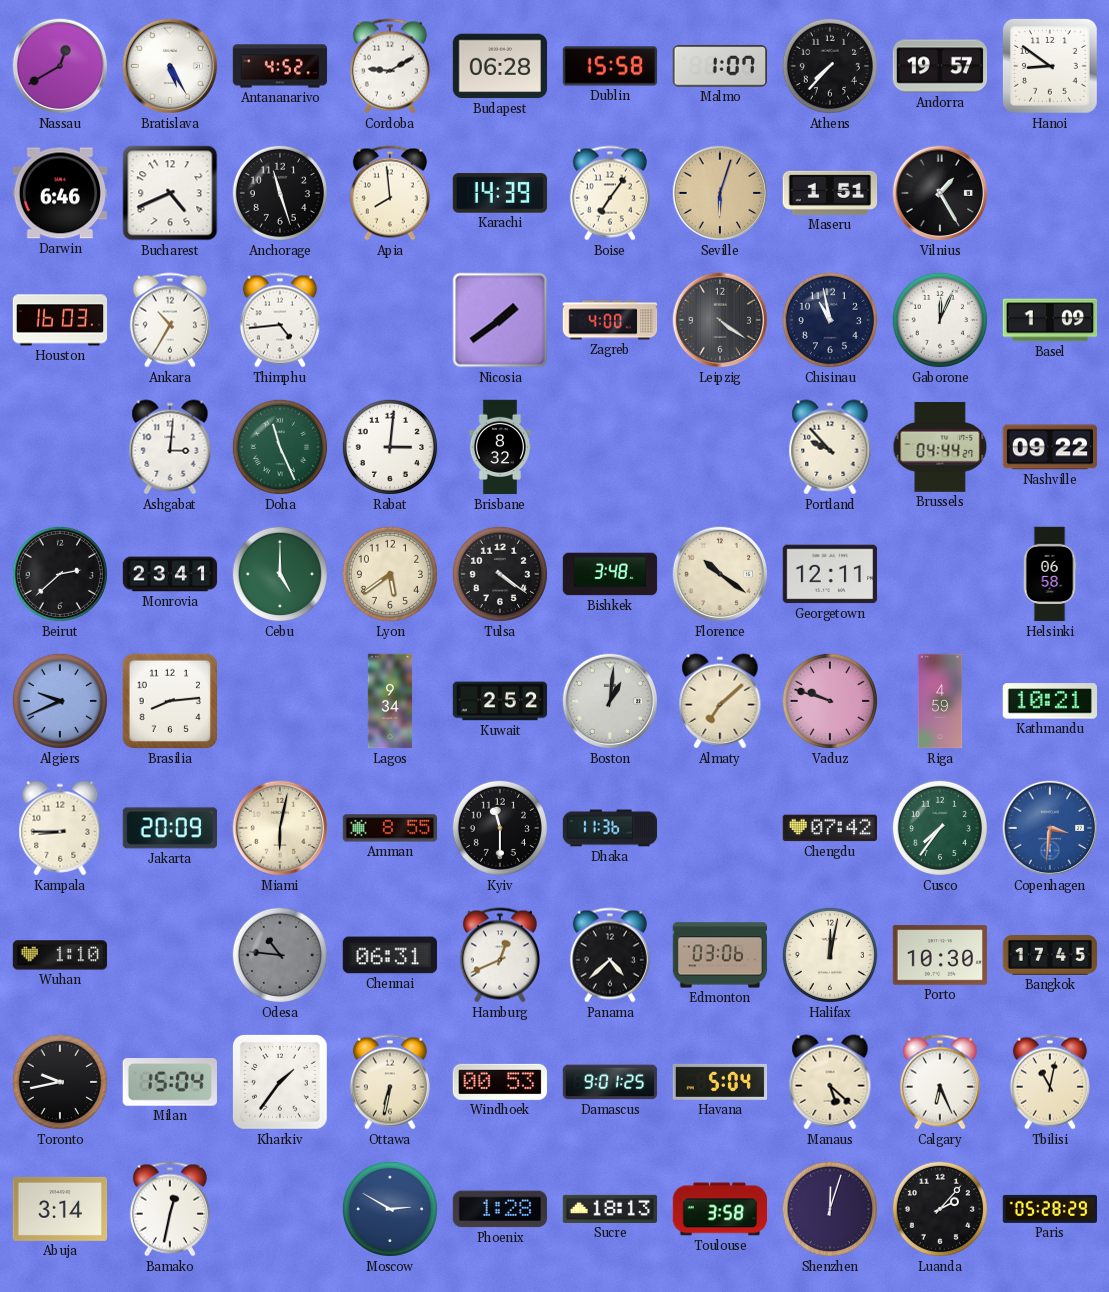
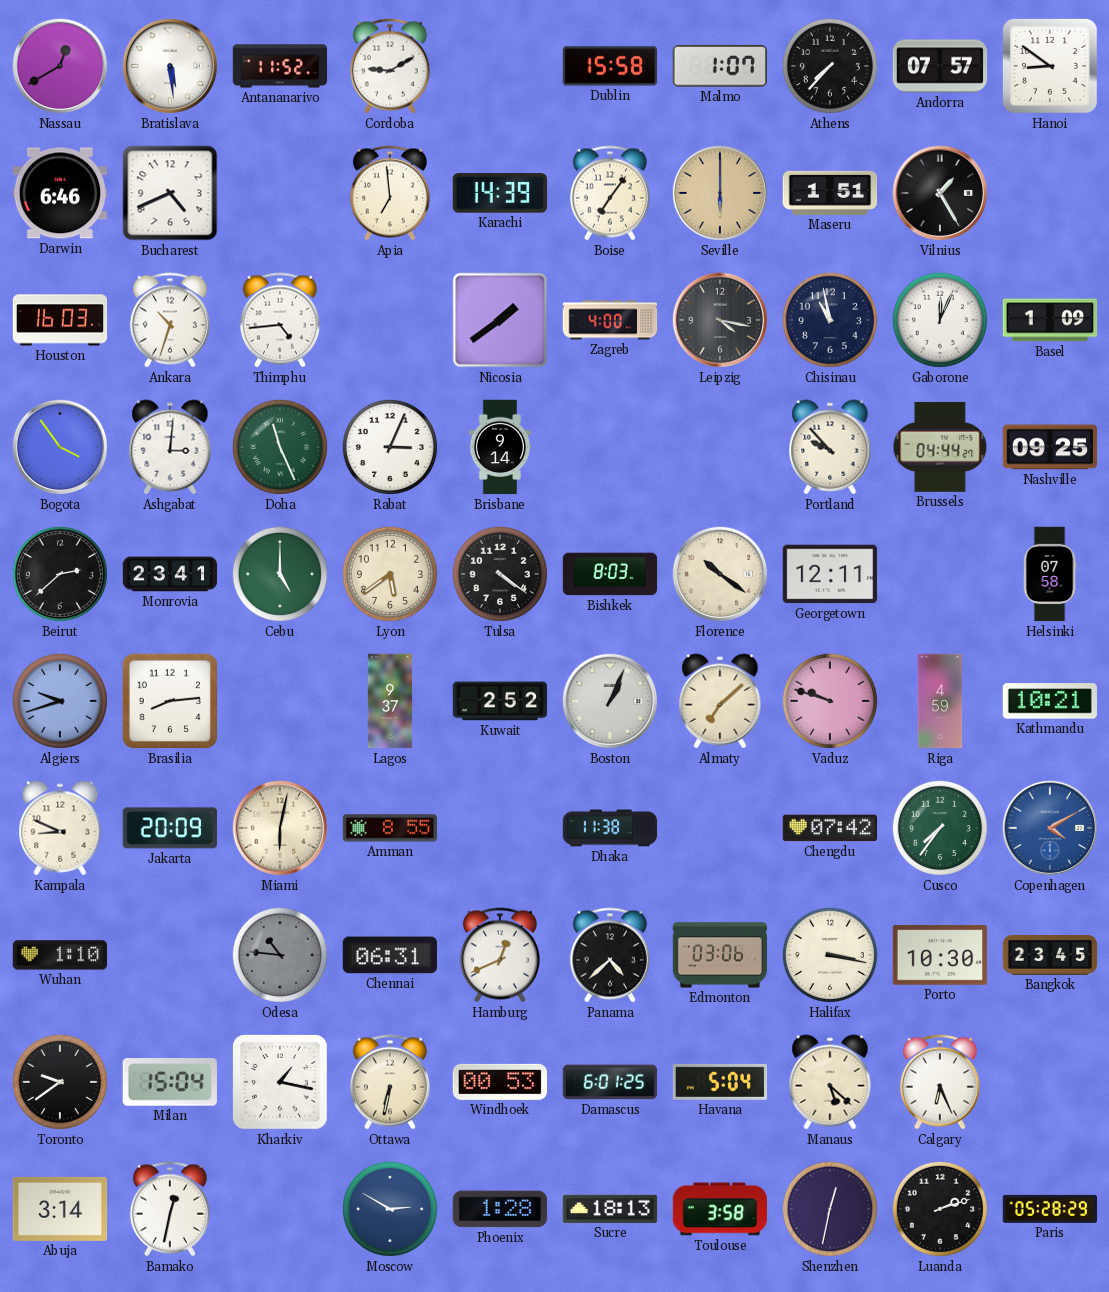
Bratislava: 5:25 -> 5:29 (170, 66)
Antananarivo: 4:52 -> 11:52 (280, 66)
Budapest: 06:28 -> none (500, 66)
Andorra: 19:57 -> 07:57 (940, 66)
Anchorage: 11:27 -> none (280, 193)
Apia: 7:59 -> 6:59 (390, 193)
Seville: 6:03 -> 6:00 (720, 193)
Ankara: 10:35 -> 10:33 (170, 320)
Leipzig: 4:21 -> 4:17 (720, 320)
Bogota: none -> 3:54 (60, 447)
Rabat: 3:01 -> 3:04 (390, 447)
Brisbane: 8:32 -> 9:14 (499, 447)
Nashville: 09:22 -> 09:25 (1050, 447)
Bishkek: 3:48 -> 8:03 (610, 574)
Helsinki: 06:58 -> 07:58 (1050, 574)
Algiers: 9:41 -> 9:42 (60, 701)
Lagos: 9:34 -> 9:37 (390, 701)
Boston: 1:01 -> 1:04 (610, 701)
Kampala: 8:45 -> 8:49 (60, 828)
Kyiv: 11:30 -> none (500, 828)
Dhaka: 11:36 -> 11:38 (610, 828)
Copenhagen: 3:31 -> 4:10 (1050, 828)
Halifax: 12:02 -> 3:17 (830, 955)
Bangkok: 17:45 -> 23:45 (1050, 956)
Toronto: 9:43 -> 9:39 (60, 1082)
Kharkiv: 1:36 -> 1:17 (280, 1082)
Damascus: 9:01 -> 6:01 (610, 1082)
Tbilisi: 11:02 -> none (1050, 1082)
Shenzhen: 12:03 -> 12:32 (830, 1209)
Luanda: 2:07 -> 2:12 (940, 1209)
